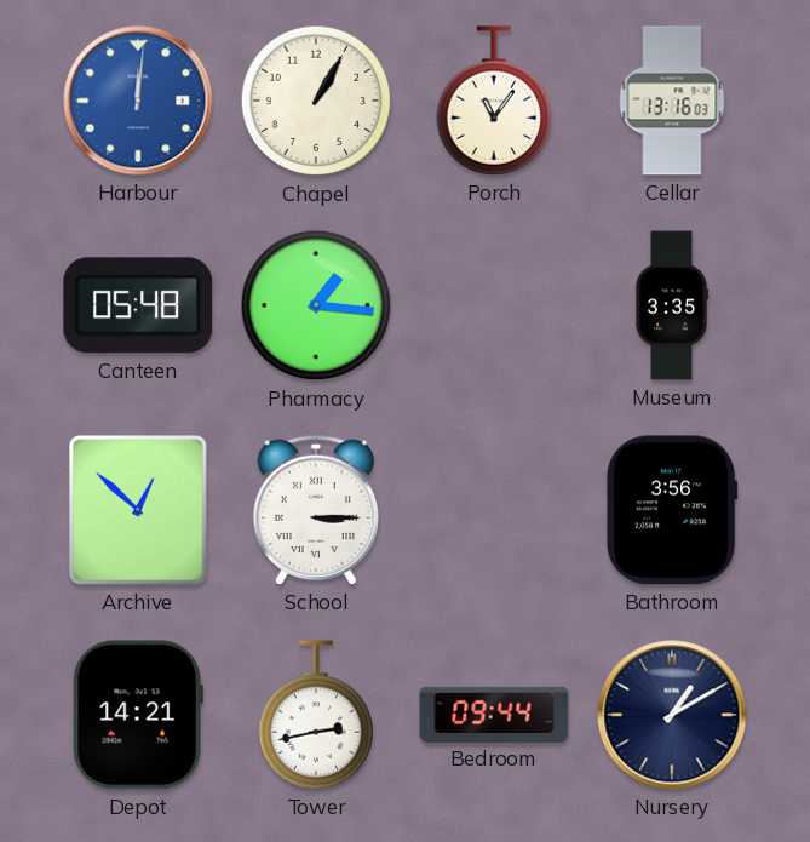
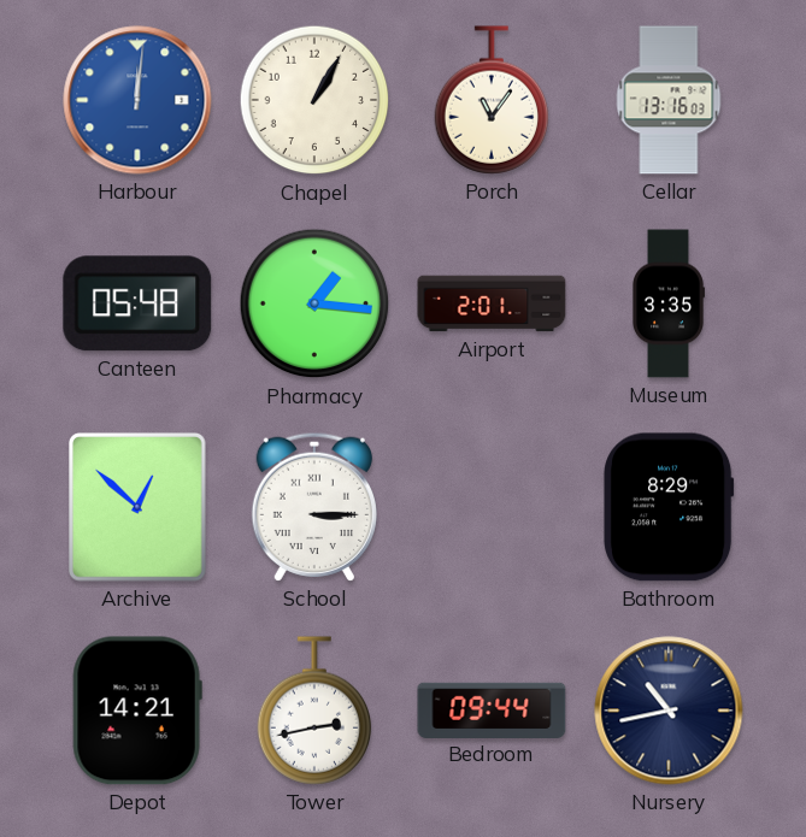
Airport: none -> 2:01 (492, 303)
Bathroom: 3:56 -> 8:29 (669, 507)
Nursery: 1:10 -> 10:43 (669, 711)
